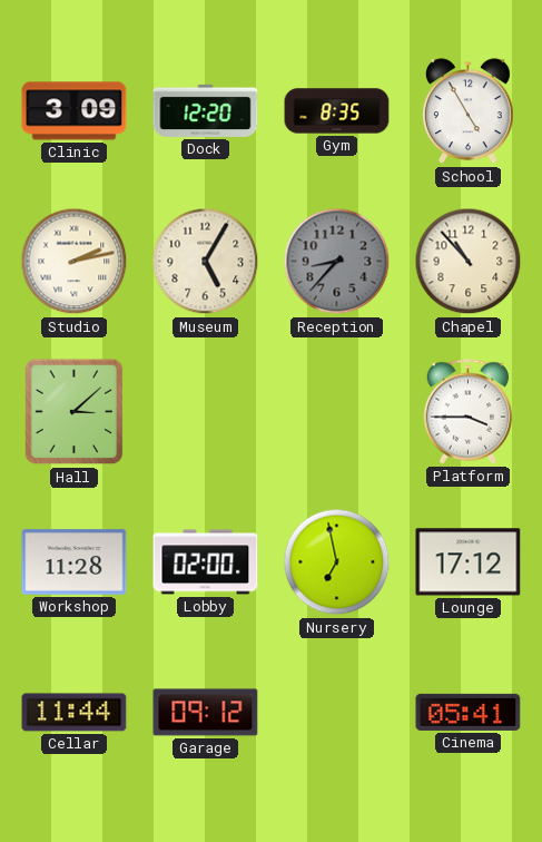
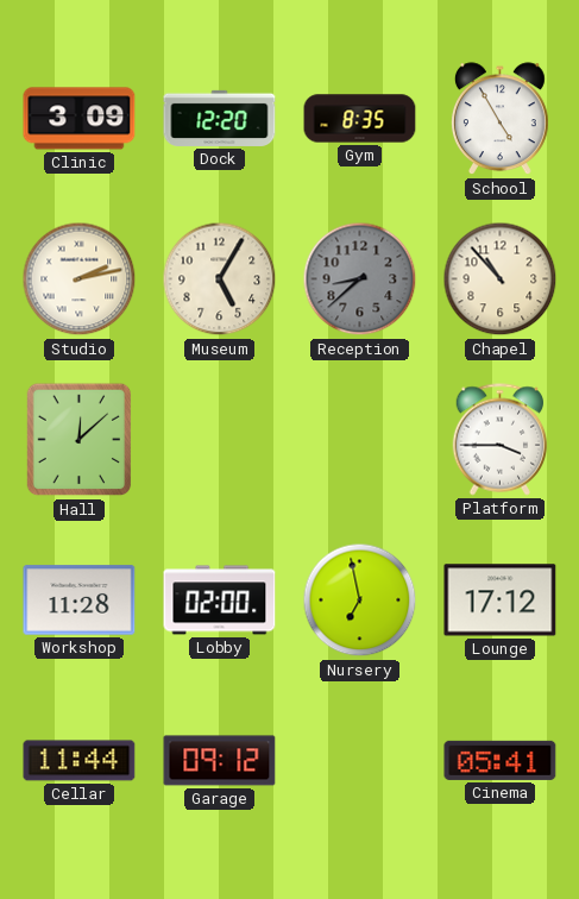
Reception: 8:37 -> 8:38 (360, 279)
Hall: 3:08 -> 12:08 (80, 440)
